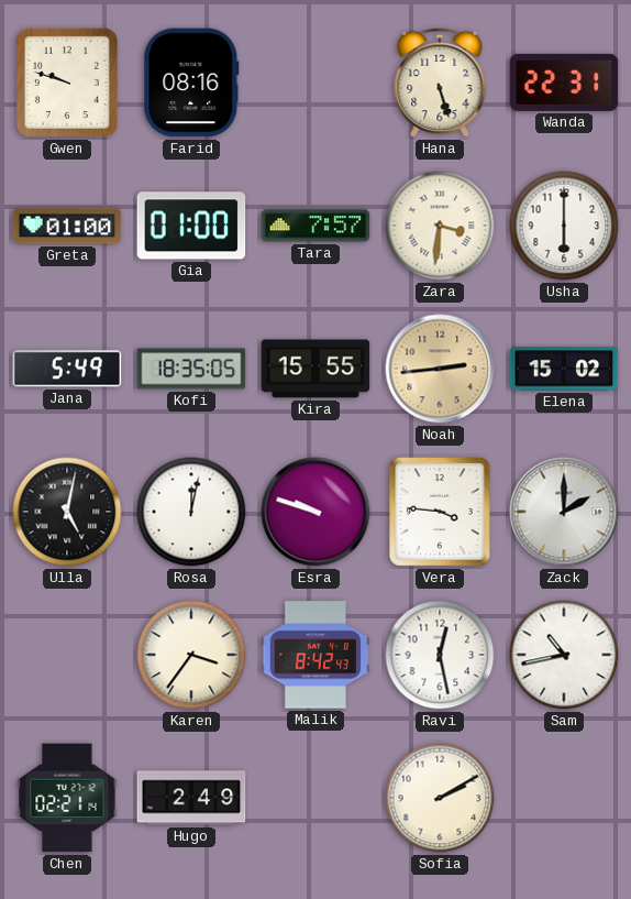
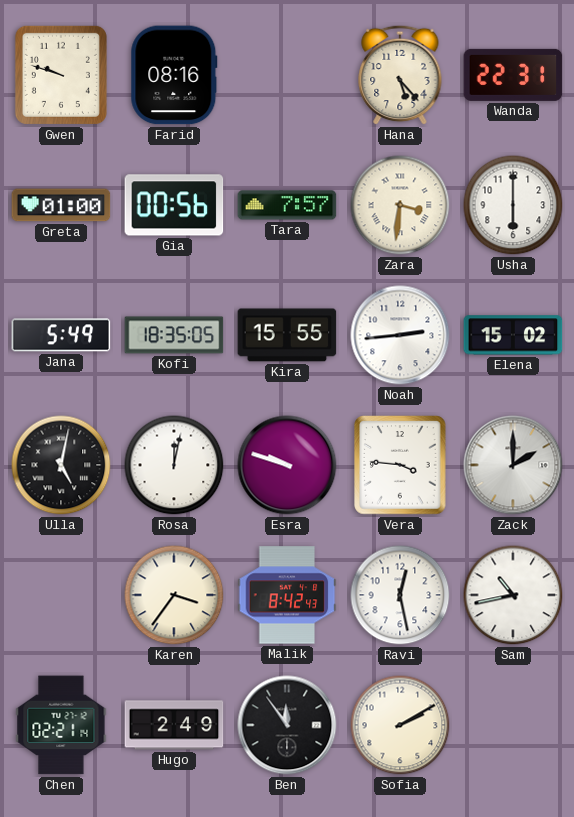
Hana: 5:27 -> 5:23 (400, 75)
Gia: 01:00 -> 00:56 (174, 205)
Noah dial: champagne -> white (400, 335)
Ben: none -> 11:54 (287, 725)
